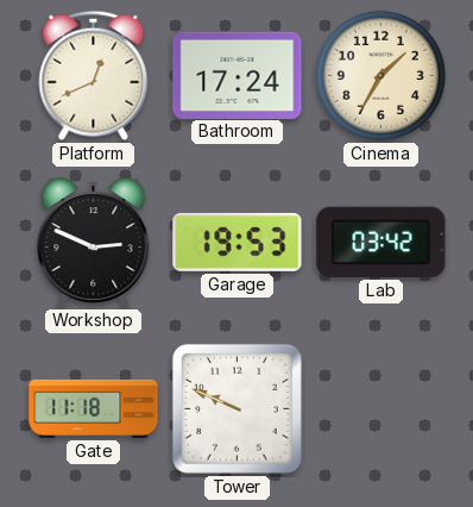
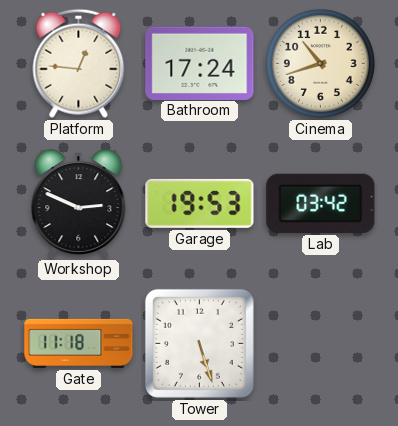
Platform: 12:41 -> 12:46 (79, 63)
Cinema: 1:35 -> 10:42 (320, 63)
Tower: 9:49 -> 5:27 (199, 343)
